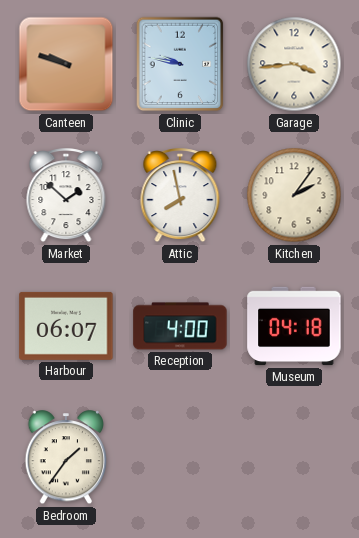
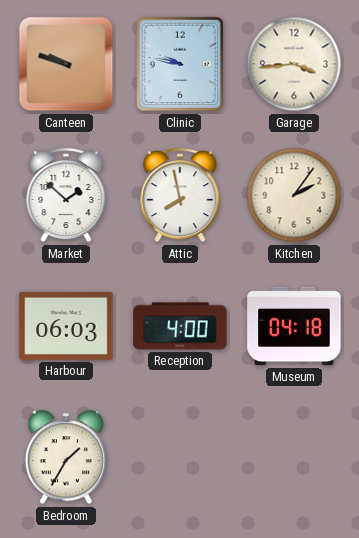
Harbour: 06:07 -> 06:03 (66, 326)
Bedroom: 1:36 -> 1:35 (66, 458)
